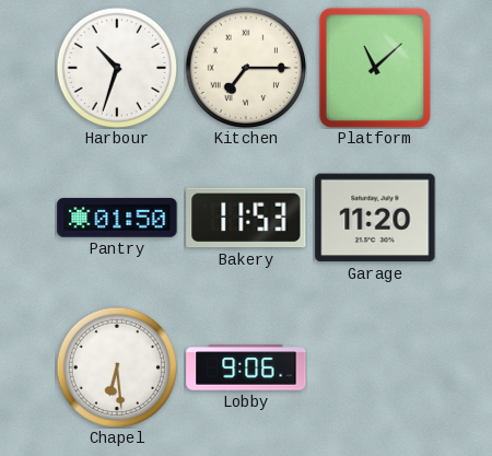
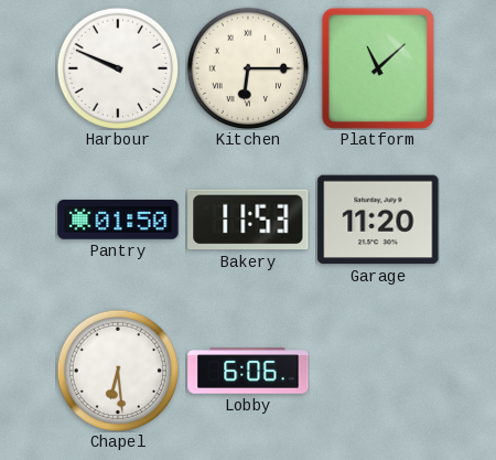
Harbour: 10:33 -> 9:49 (118, 68)
Kitchen: 7:15 -> 6:15 (248, 68)
Lobby: 9:06 -> 6:06 (248, 371)
